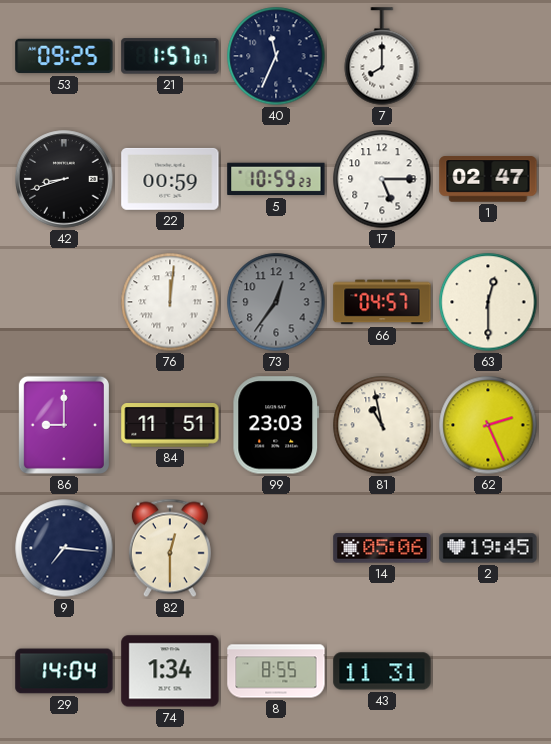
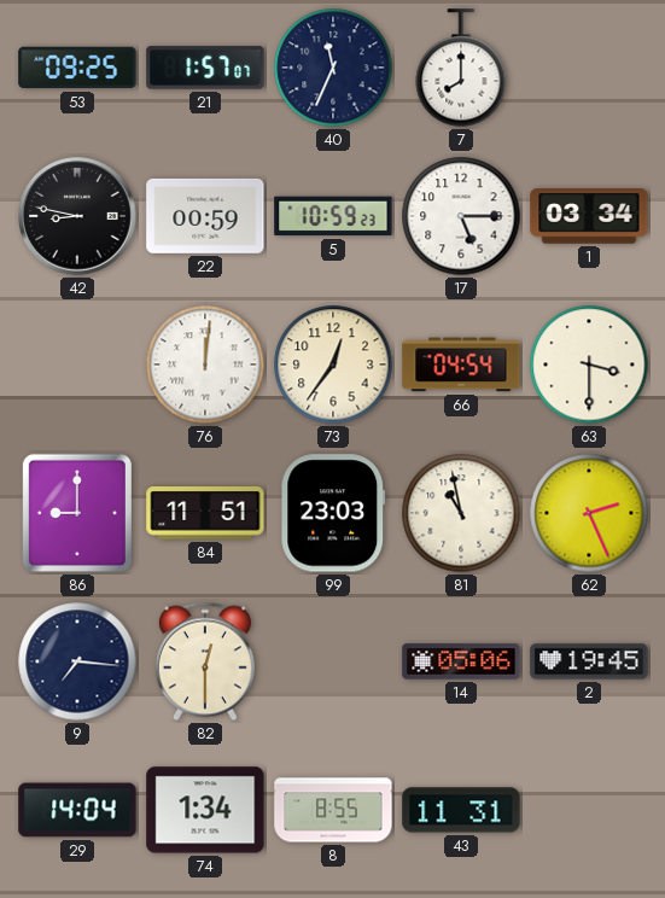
42: 8:42 -> 8:47 (77, 216)
1: 02:47 -> 03:34 (589, 216)
73 dial: grey -> cream (333, 365)
66: 04:57 -> 04:54 (461, 365)
63: 12:30 -> 3:30 (589, 365)
